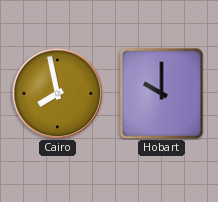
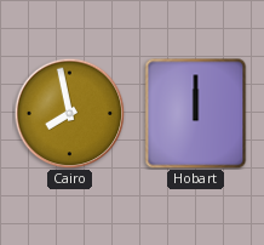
Hobart: 10:00 -> 12:00 (196, 114)
